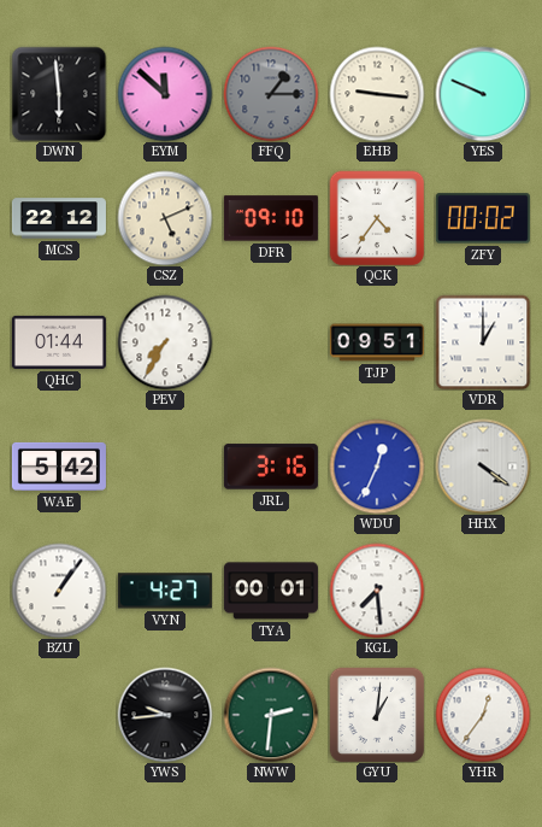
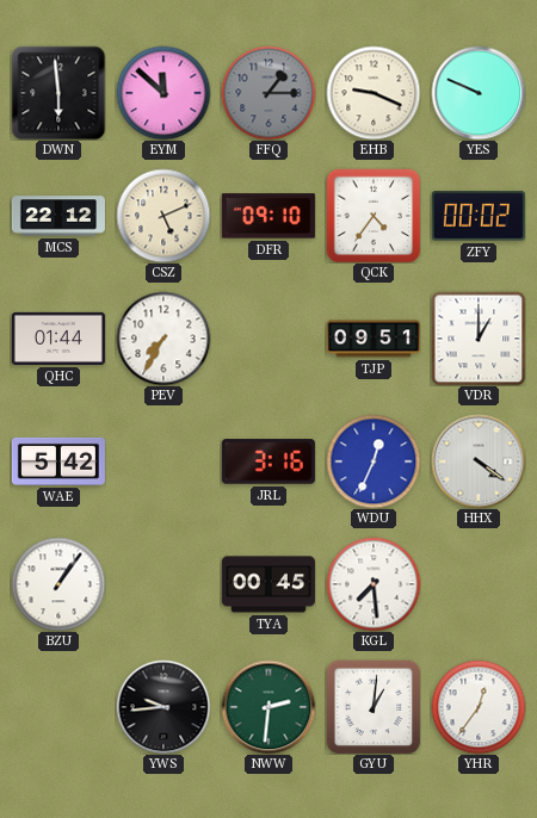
EHB: 9:16 -> 9:19 (374, 93)
VYN: 4:27 -> none (165, 591)
TYA: 00:01 -> 00:45 (268, 584)
